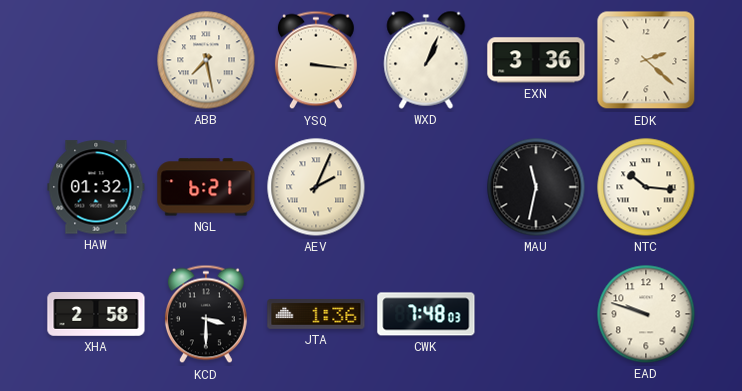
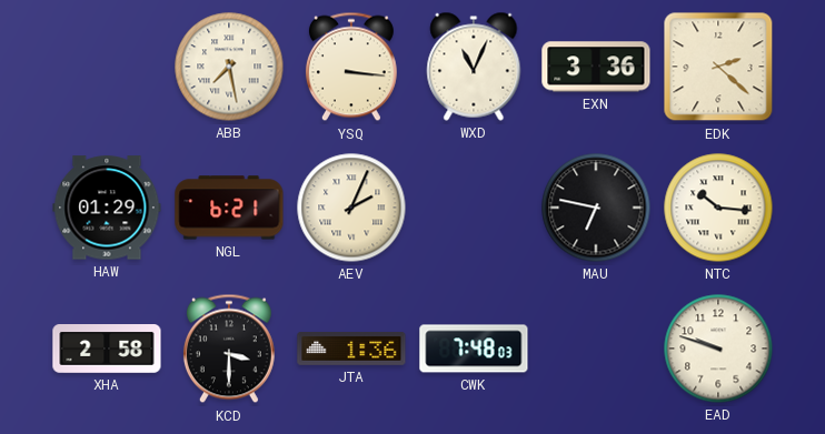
WXD: 1:04 -> 11:04 (474, 67)
HAW: 01:32 -> 01:29 (107, 208)
MAU: 11:32 -> 6:47 (596, 208)
